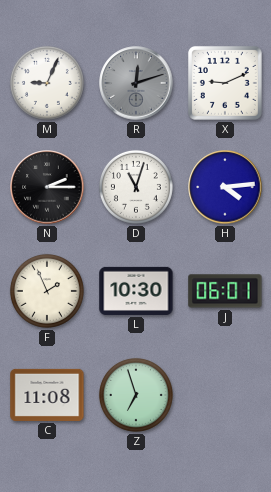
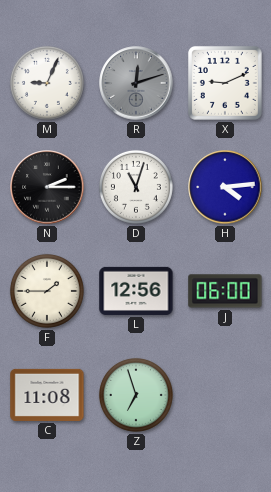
F: 1:56 -> 1:45 (47, 291)
L: 10:30 -> 12:56 (136, 291)
J: 06:01 -> 06:00 (225, 291)
